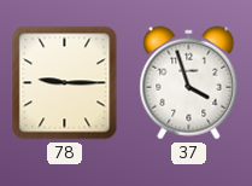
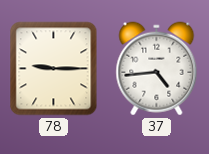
37: 3:57 -> 4:44 (157, 69)
